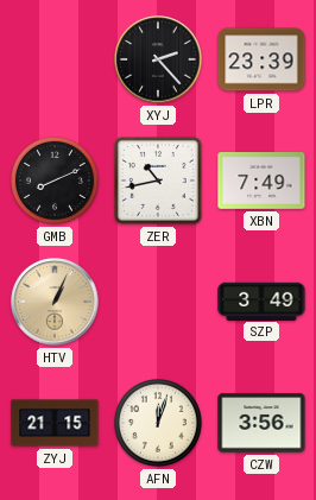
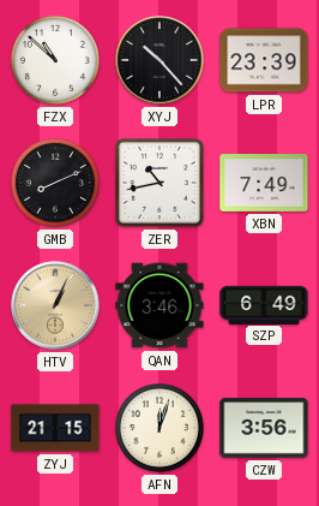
FZX: none -> 10:52 (56, 61)
XYJ: 2:23 -> 10:23 (159, 60)
QAN: none -> 3:46 (159, 305)
SZP: 3:49 -> 6:49 (264, 304)
